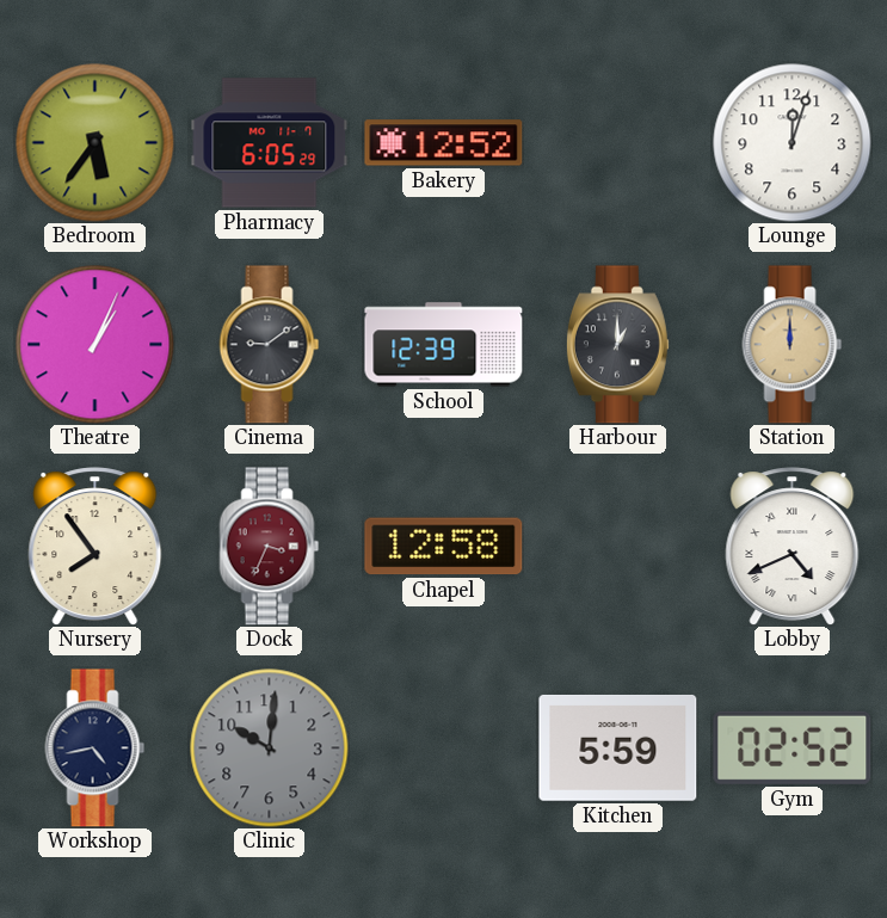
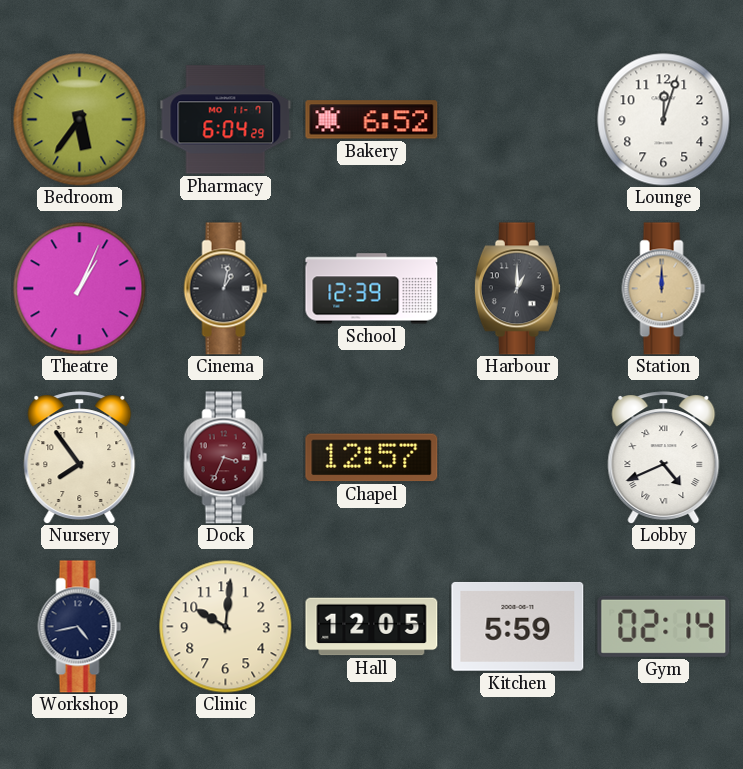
Pharmacy: 6:05 -> 6:04 (226, 120)
Bakery: 12:52 -> 6:52 (372, 120)
Cinema: 9:09 -> 1:02 (226, 289)
Chapel: 12:58 -> 12:57 (372, 458)
Clinic dial: grey -> cream (226, 627)
Hall: none -> 12:05 (372, 627)
Gym: 02:52 -> 02:14 (664, 626)
